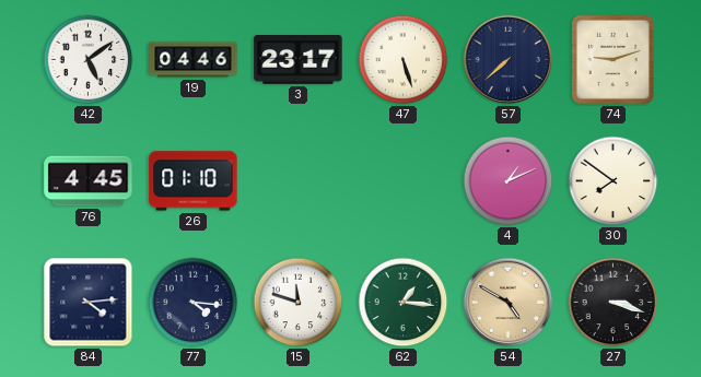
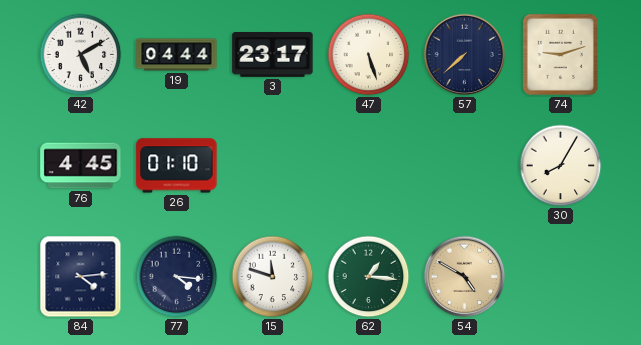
42: 5:09 -> 5:10 (81, 55)
19: 04:46 -> 04:44 (177, 55)
4: 1:11 -> none (509, 181)
30: 7:51 -> 8:05 (561, 166)
27: 3:18 -> none (614, 303)
